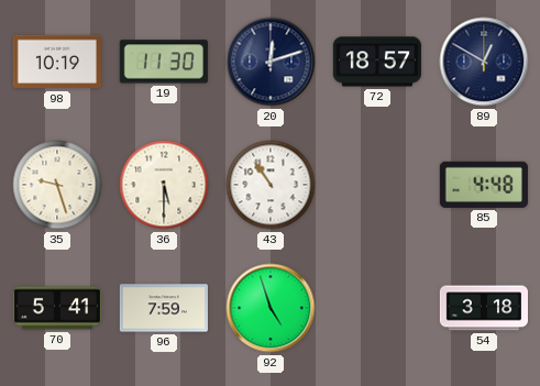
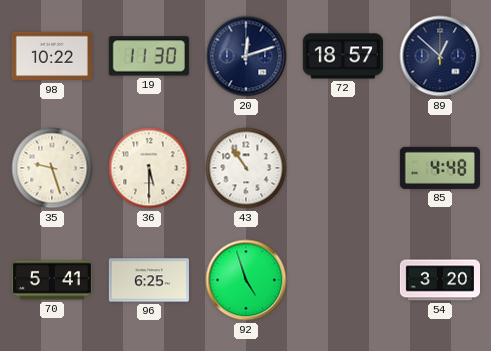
98: 10:19 -> 10:22 (52, 56)
89: 12:50 -> 12:52 (440, 56)
96: 7:59 -> 6:25 (149, 280)
54: 3:18 -> 3:20 (439, 280)
